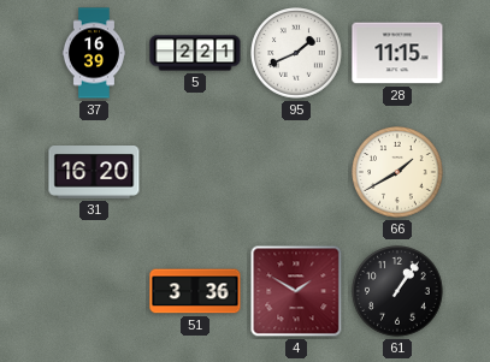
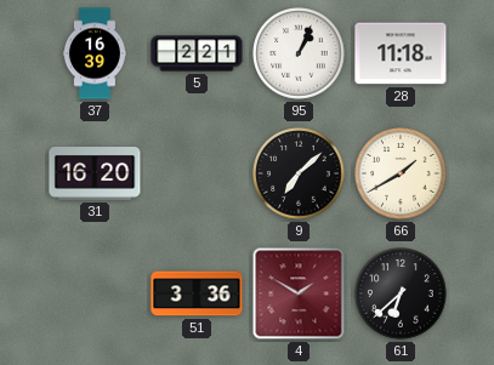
95: 1:41 -> 1:04 (299, 53)
28: 11:15 -> 11:18 (401, 53)
9: none -> 7:08 (299, 173)
61: 1:06 -> 6:38 (401, 293)
